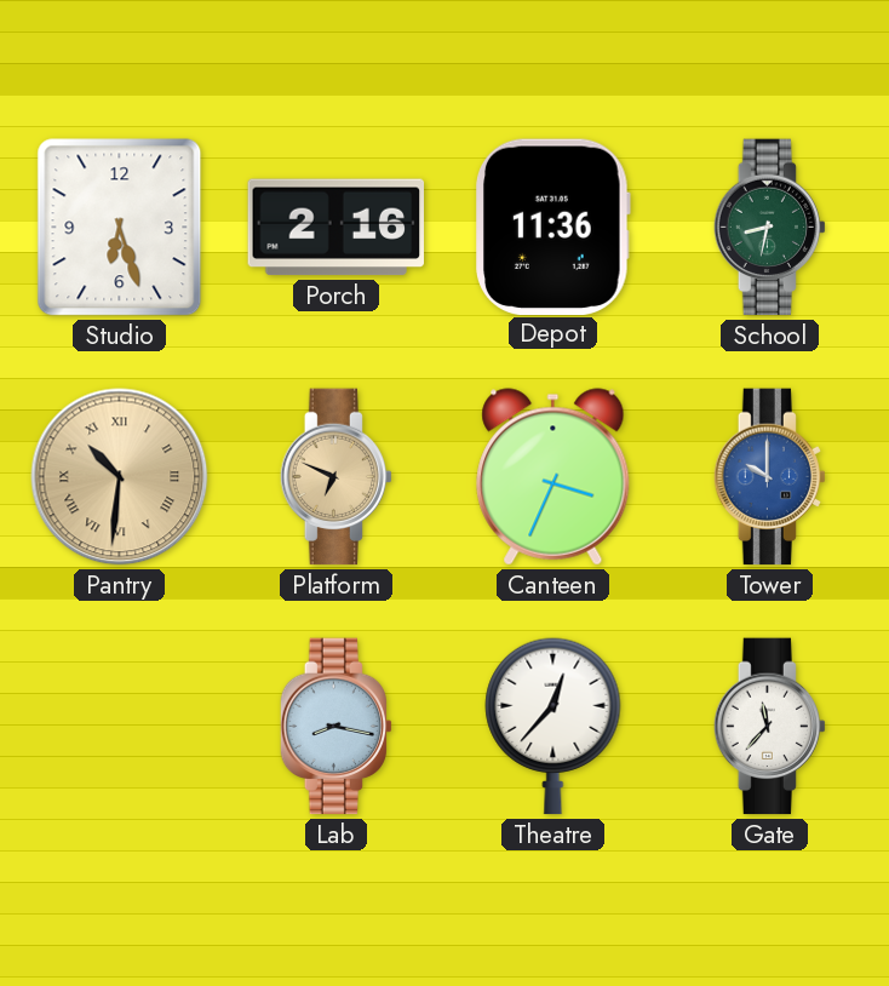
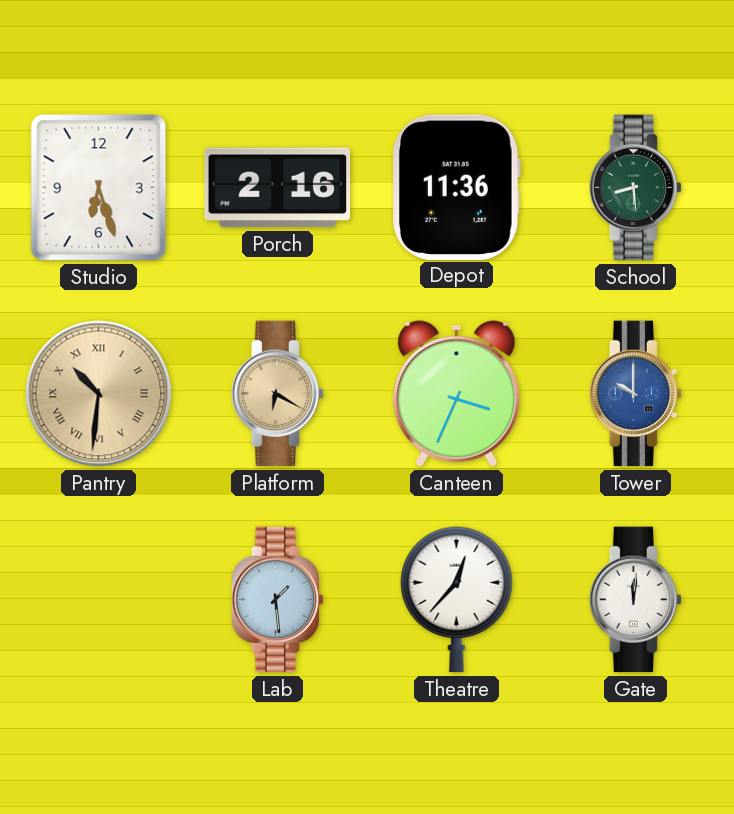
School: 8:32 -> 8:29 (635, 188)
Platform: 6:49 -> 6:20 (277, 394)
Lab: 8:17 -> 1:29 (277, 600)
Gate: 11:37 -> 12:01 (635, 600)
